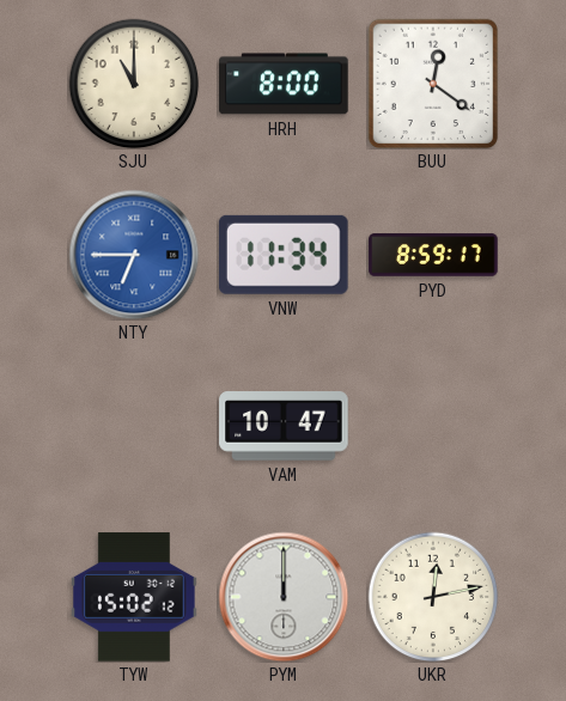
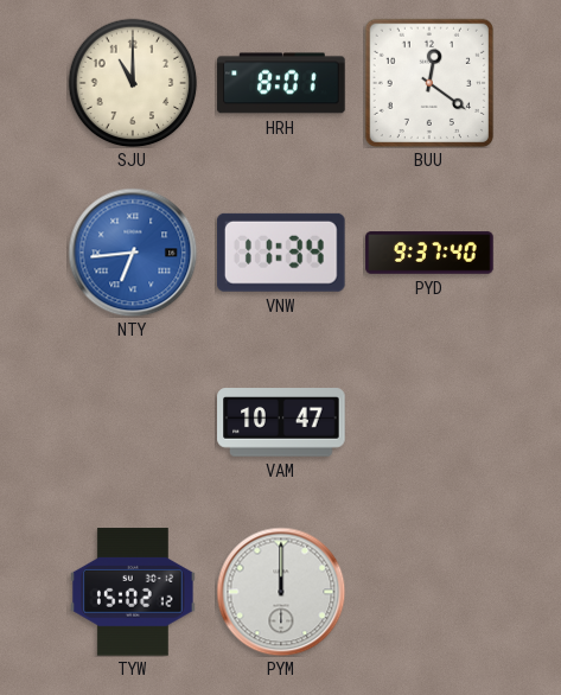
HRH: 8:00 -> 8:01 (281, 83)
NTY: 6:45 -> 6:44 (133, 253)
PYD: 8:59 -> 9:37 (429, 253)
UKR: 12:13 -> none (433, 597)
